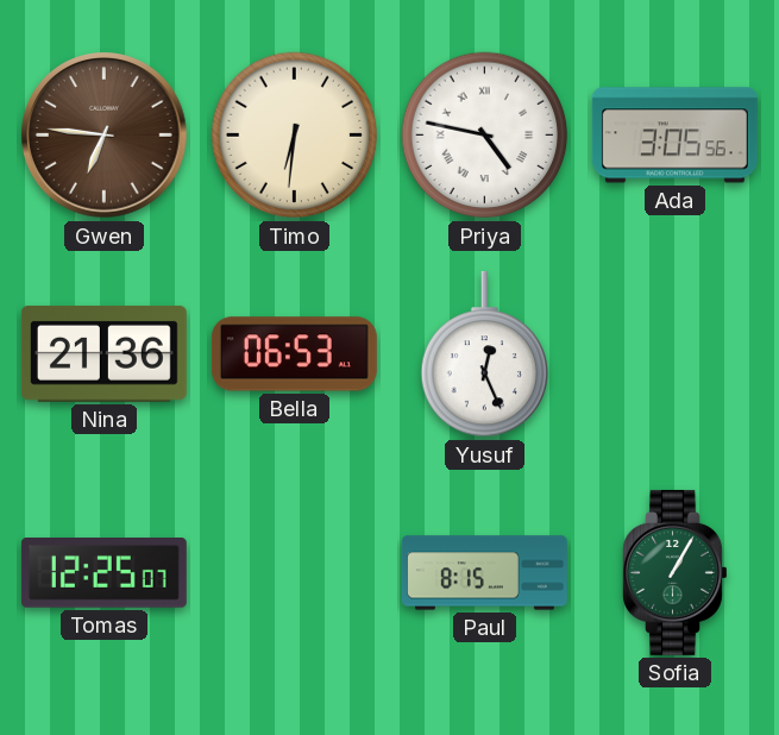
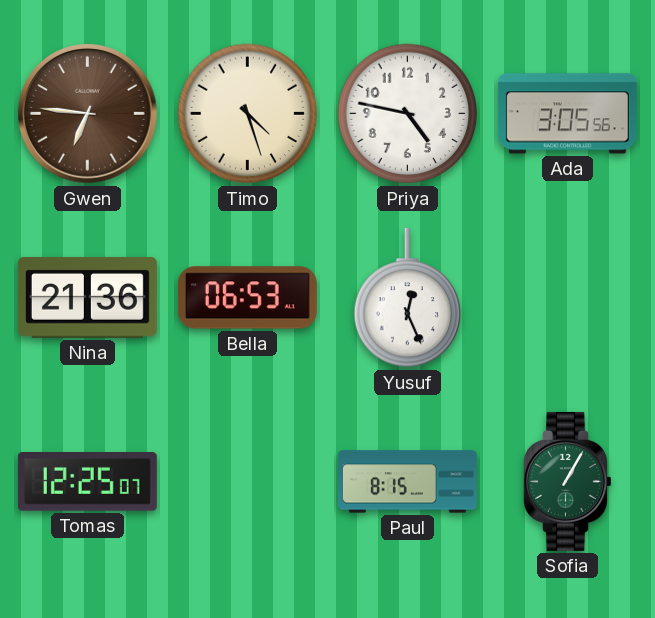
Timo: 6:31 -> 4:27 (248, 114)
Priya numerals: Roman -> Arabic (408, 114)
